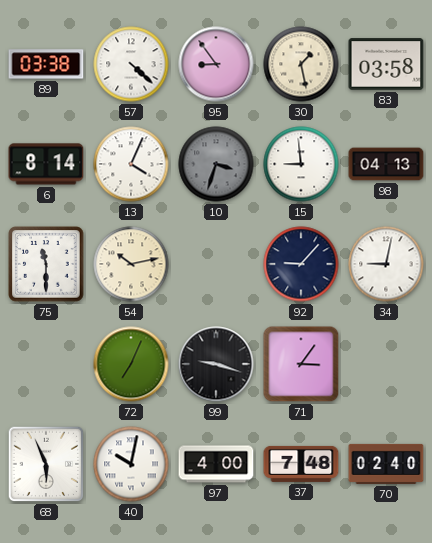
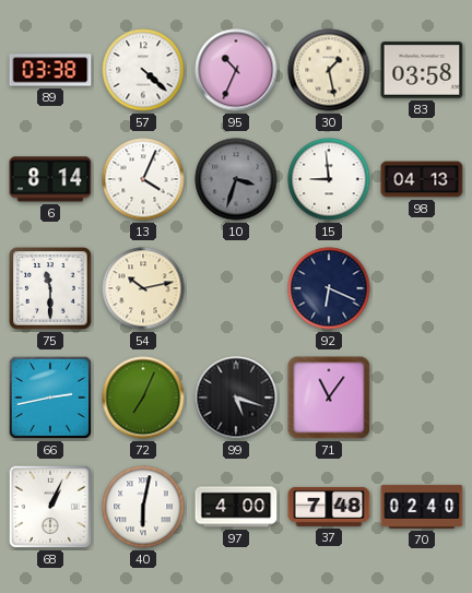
95: 8:54 -> 10:34 (236, 70)
92: 9:07 -> 6:19 (329, 288)
34: 9:02 -> none (386, 264)
66: none -> 2:43 (50, 398)
99: 9:18 -> 5:18 (236, 398)
71: 3:06 -> 11:06 (329, 398)
68: 5:56 -> 1:04 (50, 507)
40: 10:02 -> 6:02 (143, 507)
